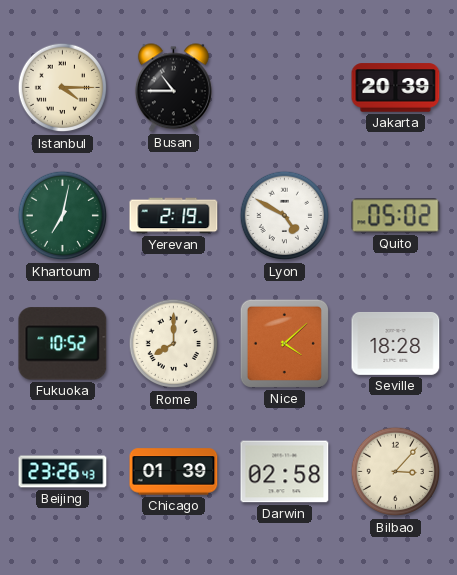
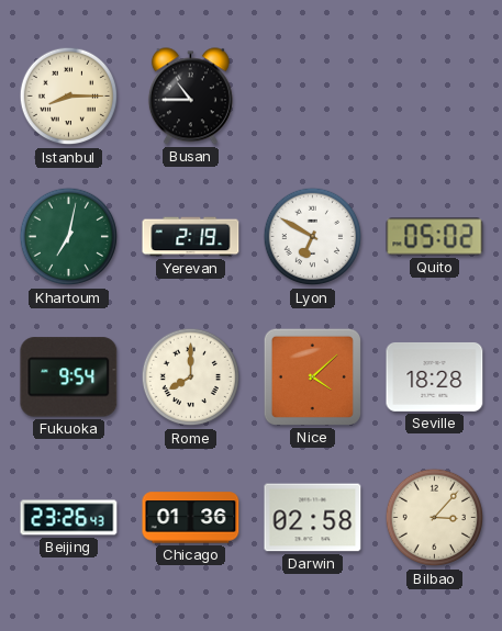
Istanbul: 4:15 -> 8:15 (69, 97)
Jakarta: 20:39 -> none (396, 88)
Lyon: 4:50 -> 6:50 (313, 237)
Fukuoka: 10:52 -> 9:54 (69, 378)
Chicago: 01:39 -> 01:36 (191, 518)
